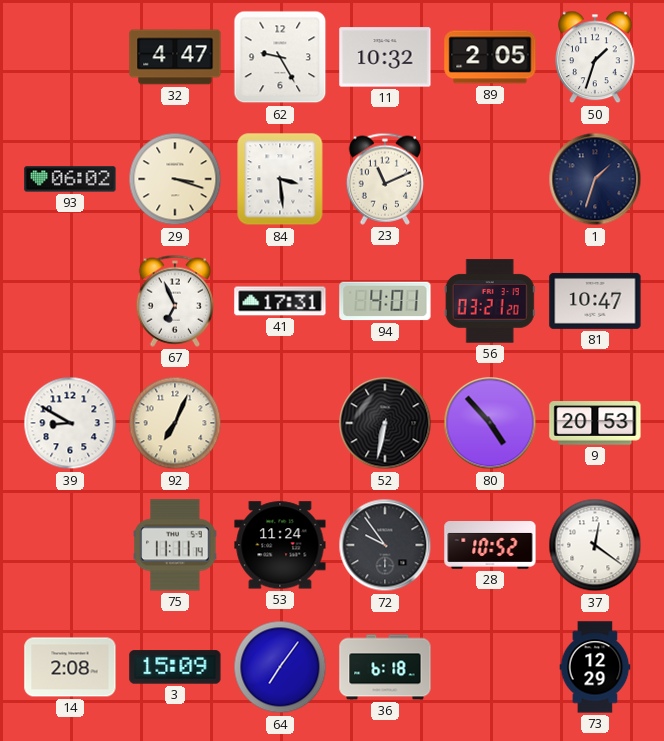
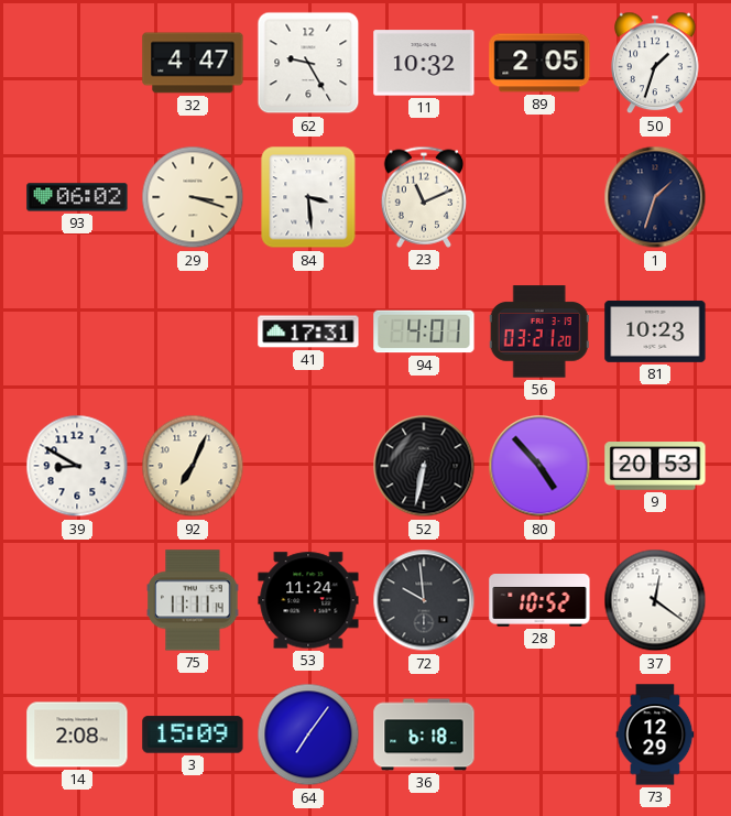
67: 6:56 -> none (174, 301)
81: 10:47 -> 10:23 (655, 331)
72: 9:54 -> 9:59 (424, 600)
